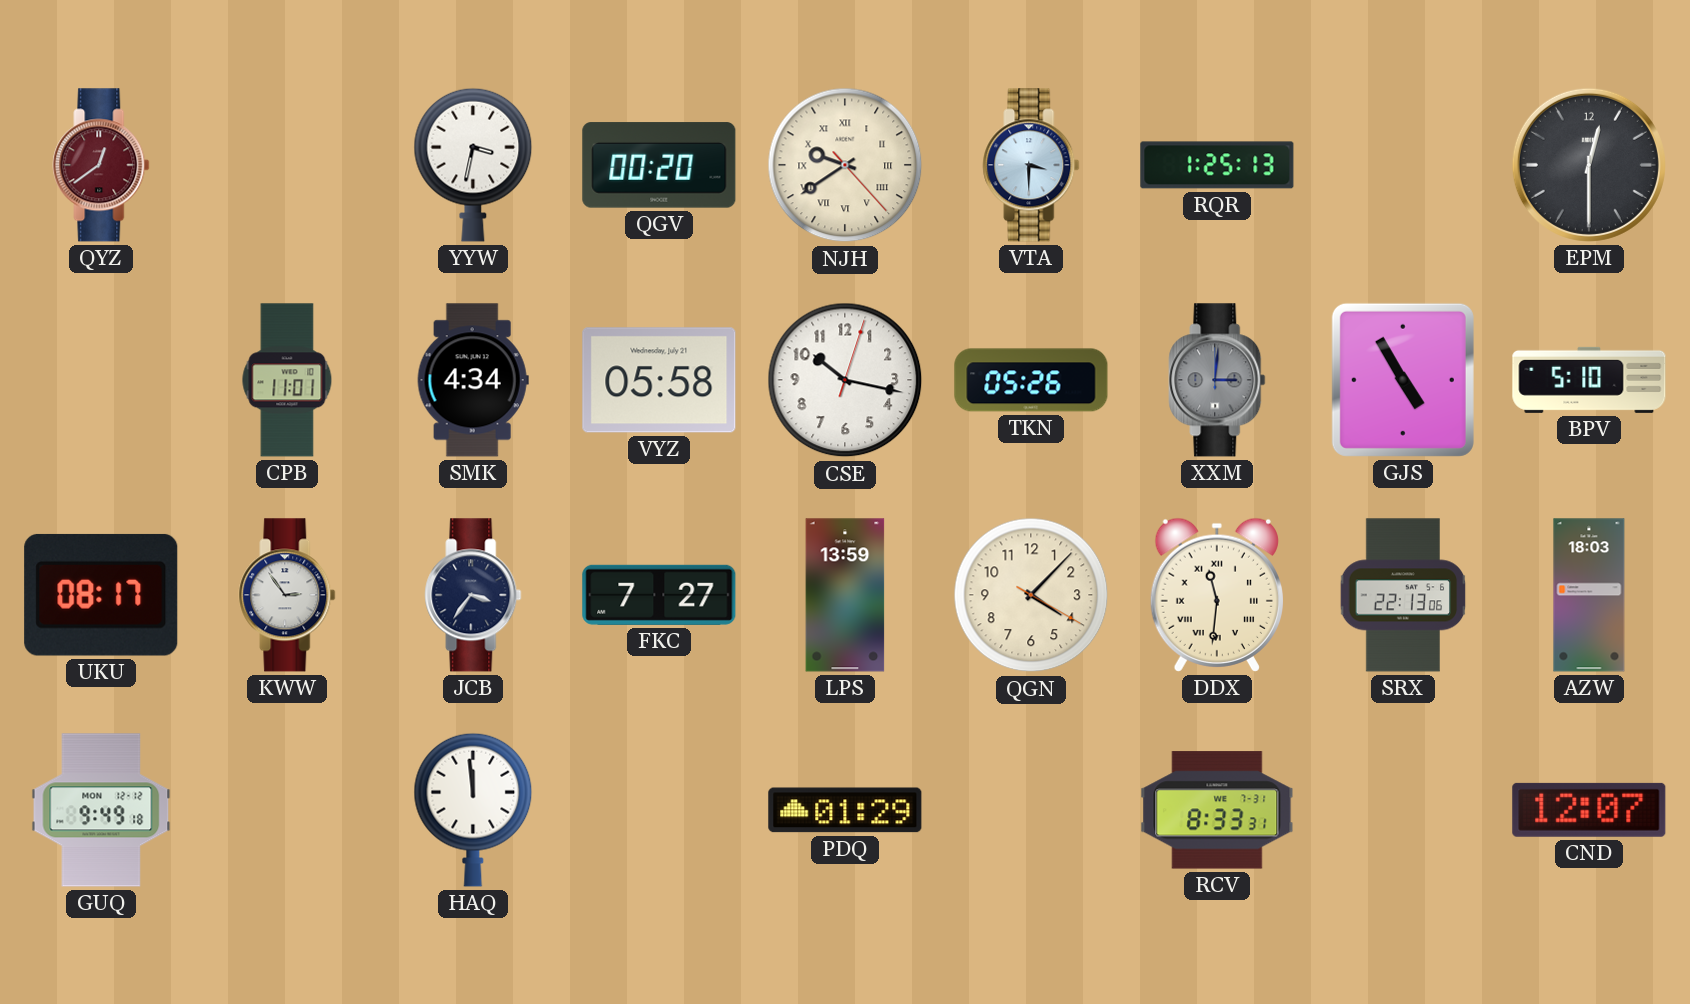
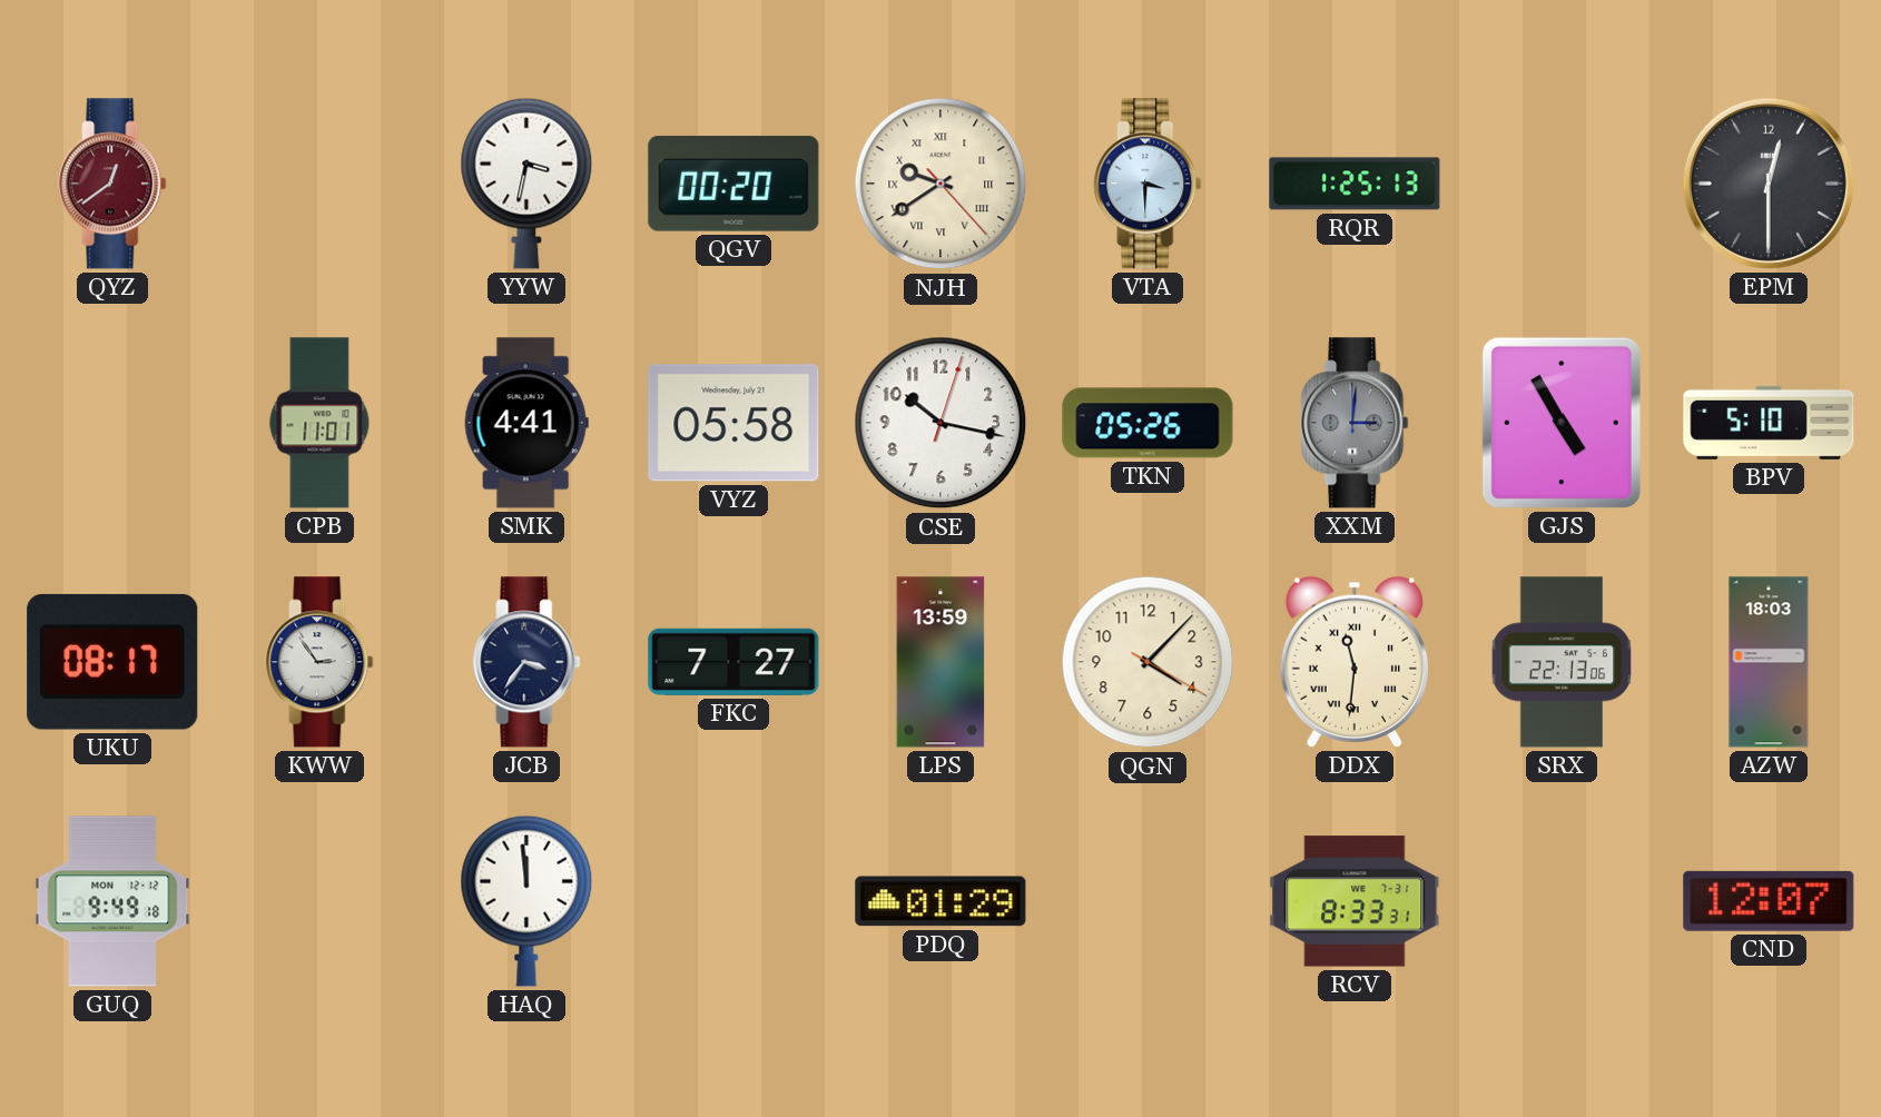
SMK: 4:34 -> 4:41 (526, 423)
